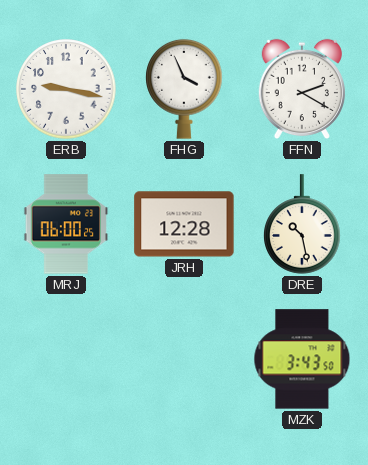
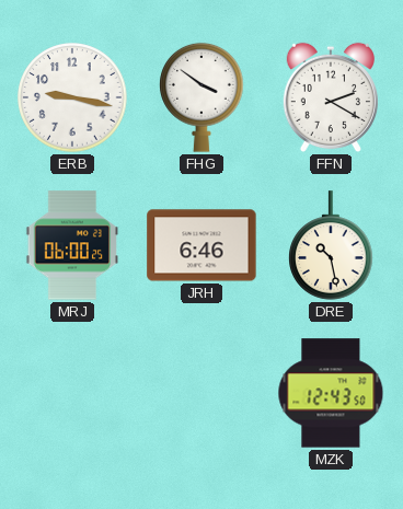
FHG: 3:56 -> 3:51 (201, 97)
JRH: 12:28 -> 6:46 (201, 245)
MZK: 3:43 -> 12:43 (331, 393)
